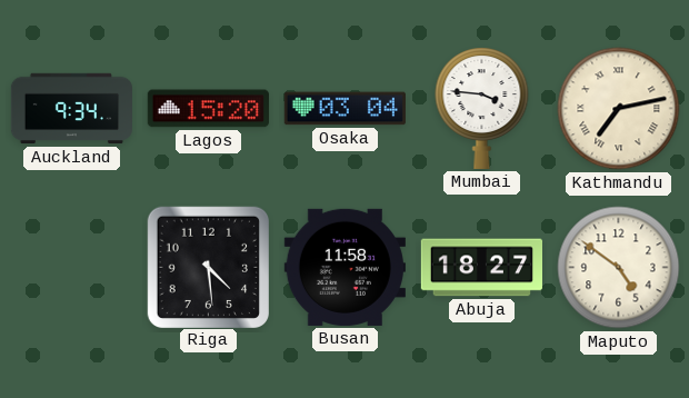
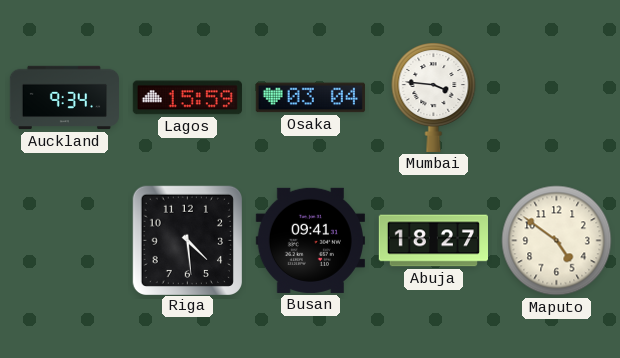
Lagos: 15:20 -> 15:59 (187, 98)
Kathmandu: 7:13 -> none (619, 109)
Busan: 11:58 -> 09:41 (310, 240)
